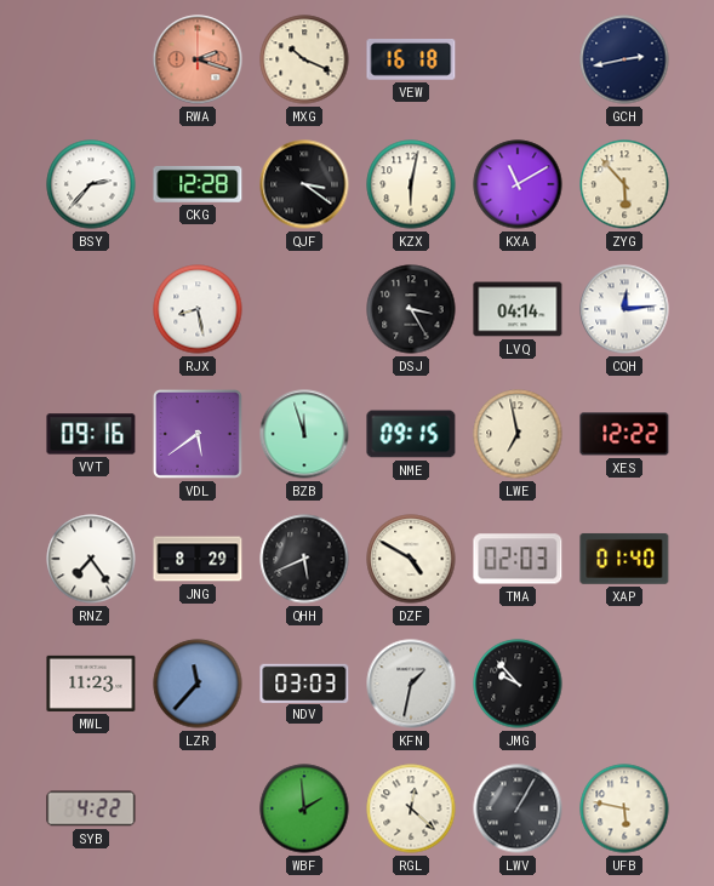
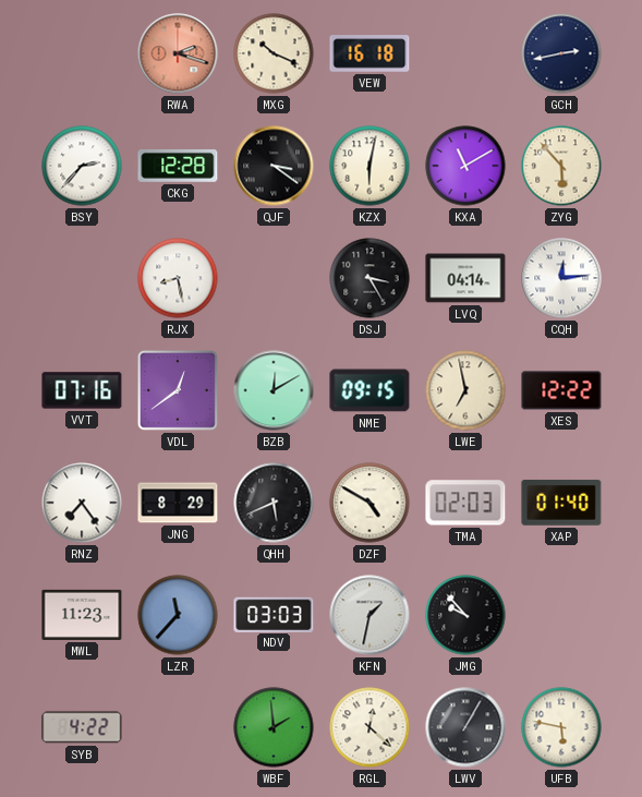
VVT: 09:16 -> 07:16 (82, 390)
VDL: 5:39 -> 12:39 (178, 390)
BZB: 11:57 -> 12:10 (274, 390)
